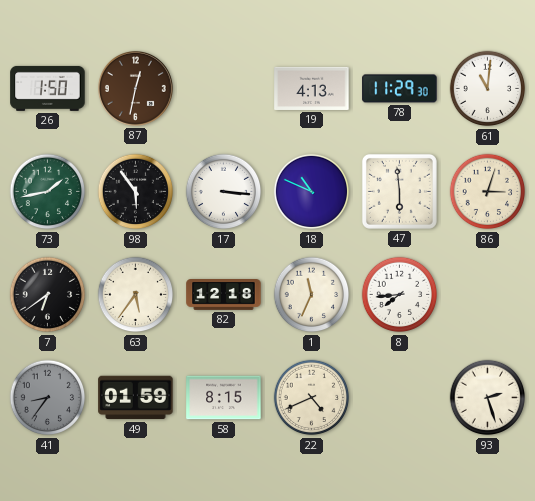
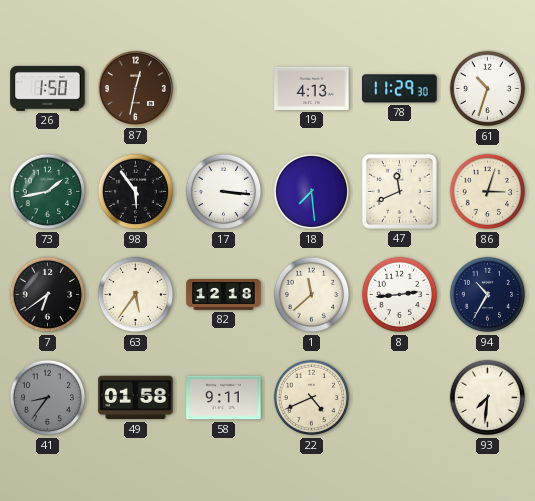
61: 11:01 -> 10:33 (488, 89)
18: 10:49 -> 7:29 (312, 192)
47: 5:59 -> 11:41 (399, 191)
1: 11:34 -> 11:38 (312, 295)
8: 7:44 -> 2:44 (400, 295)
94: none -> 10:35 (488, 295)
49: 01:59 -> 01:58 (136, 398)
58: 8:15 -> 9:11 (224, 398)
93: 2:27 -> 7:31 (488, 398)
